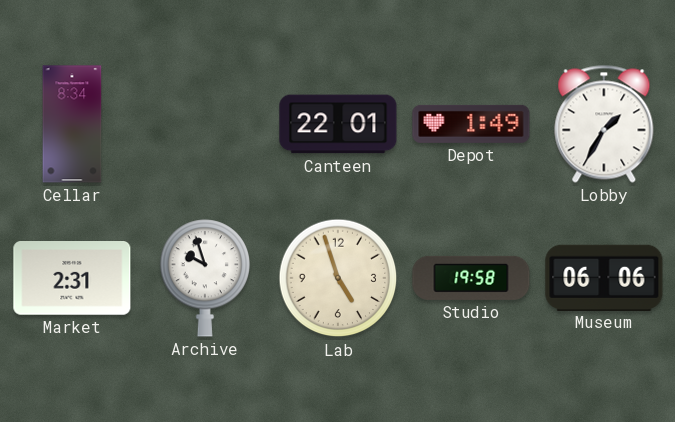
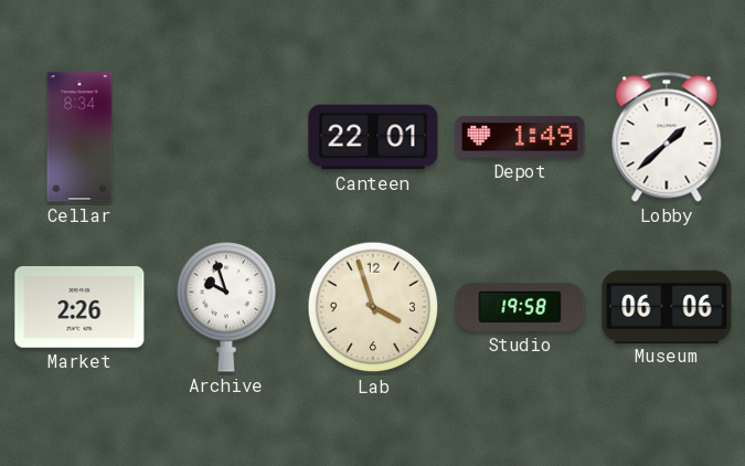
Lobby: 1:35 -> 1:38 (667, 137)
Market: 2:31 -> 2:26 (79, 308)
Lab: 4:57 -> 3:57 (373, 307)
